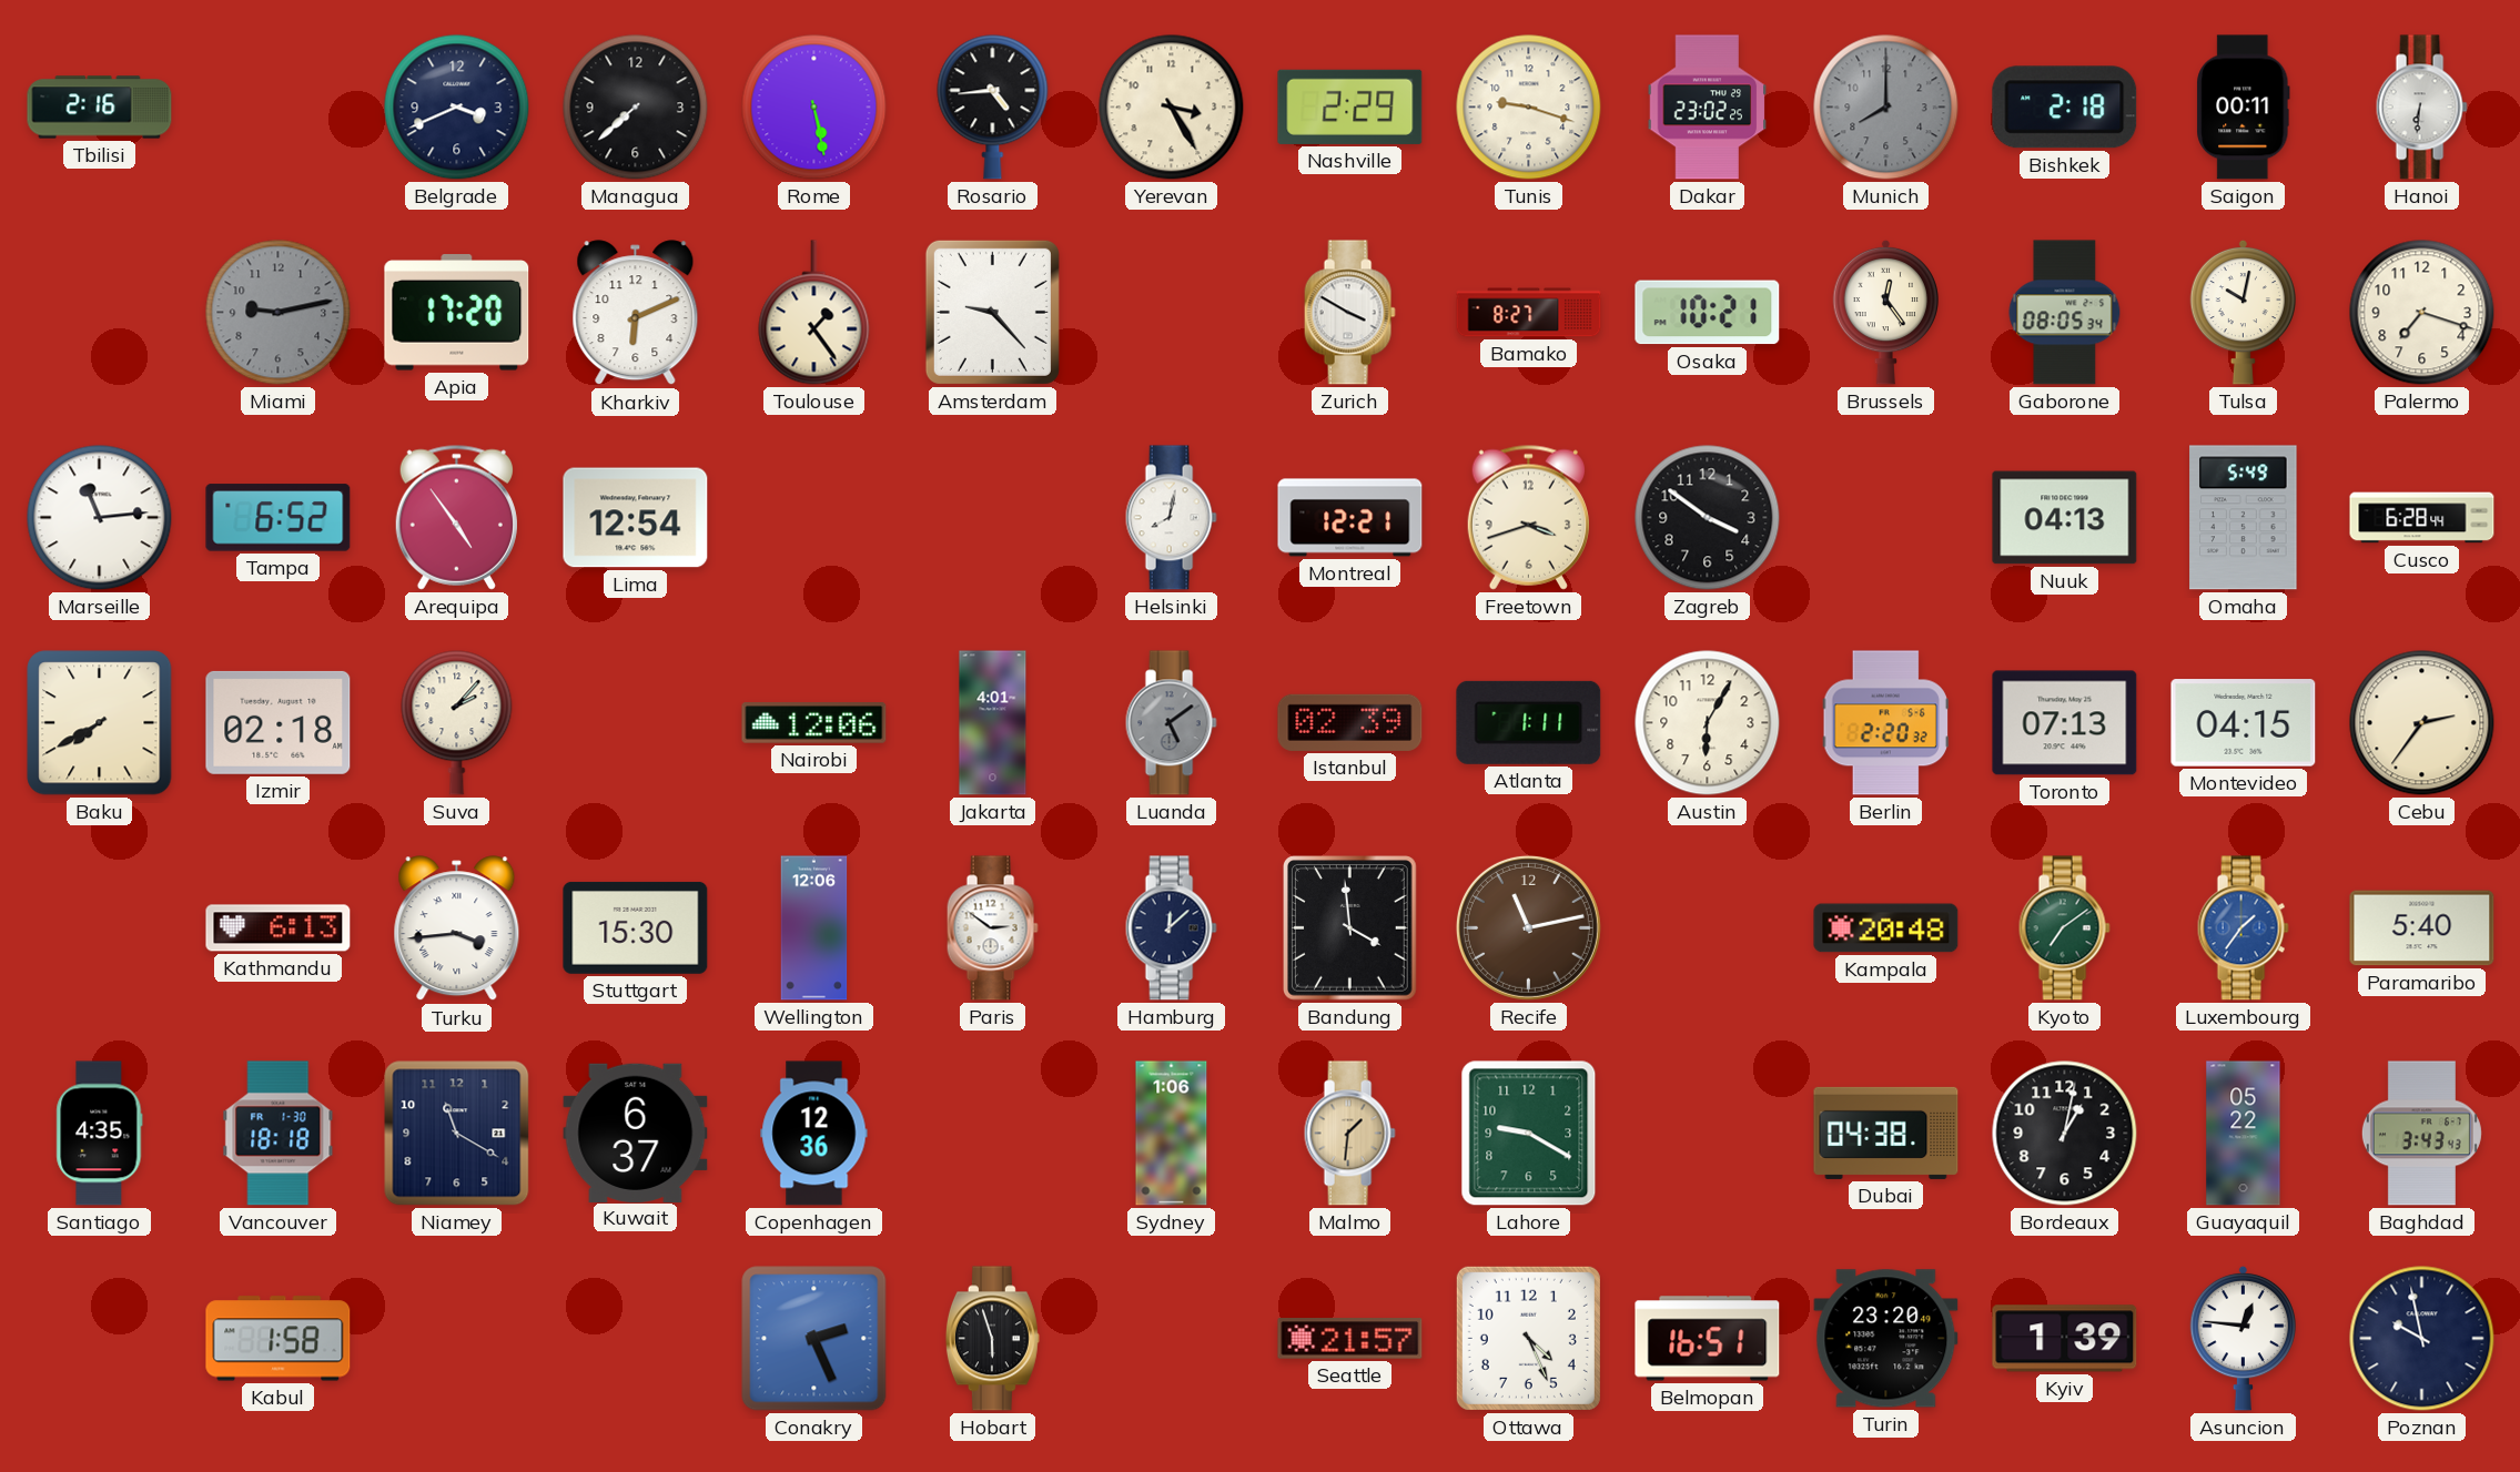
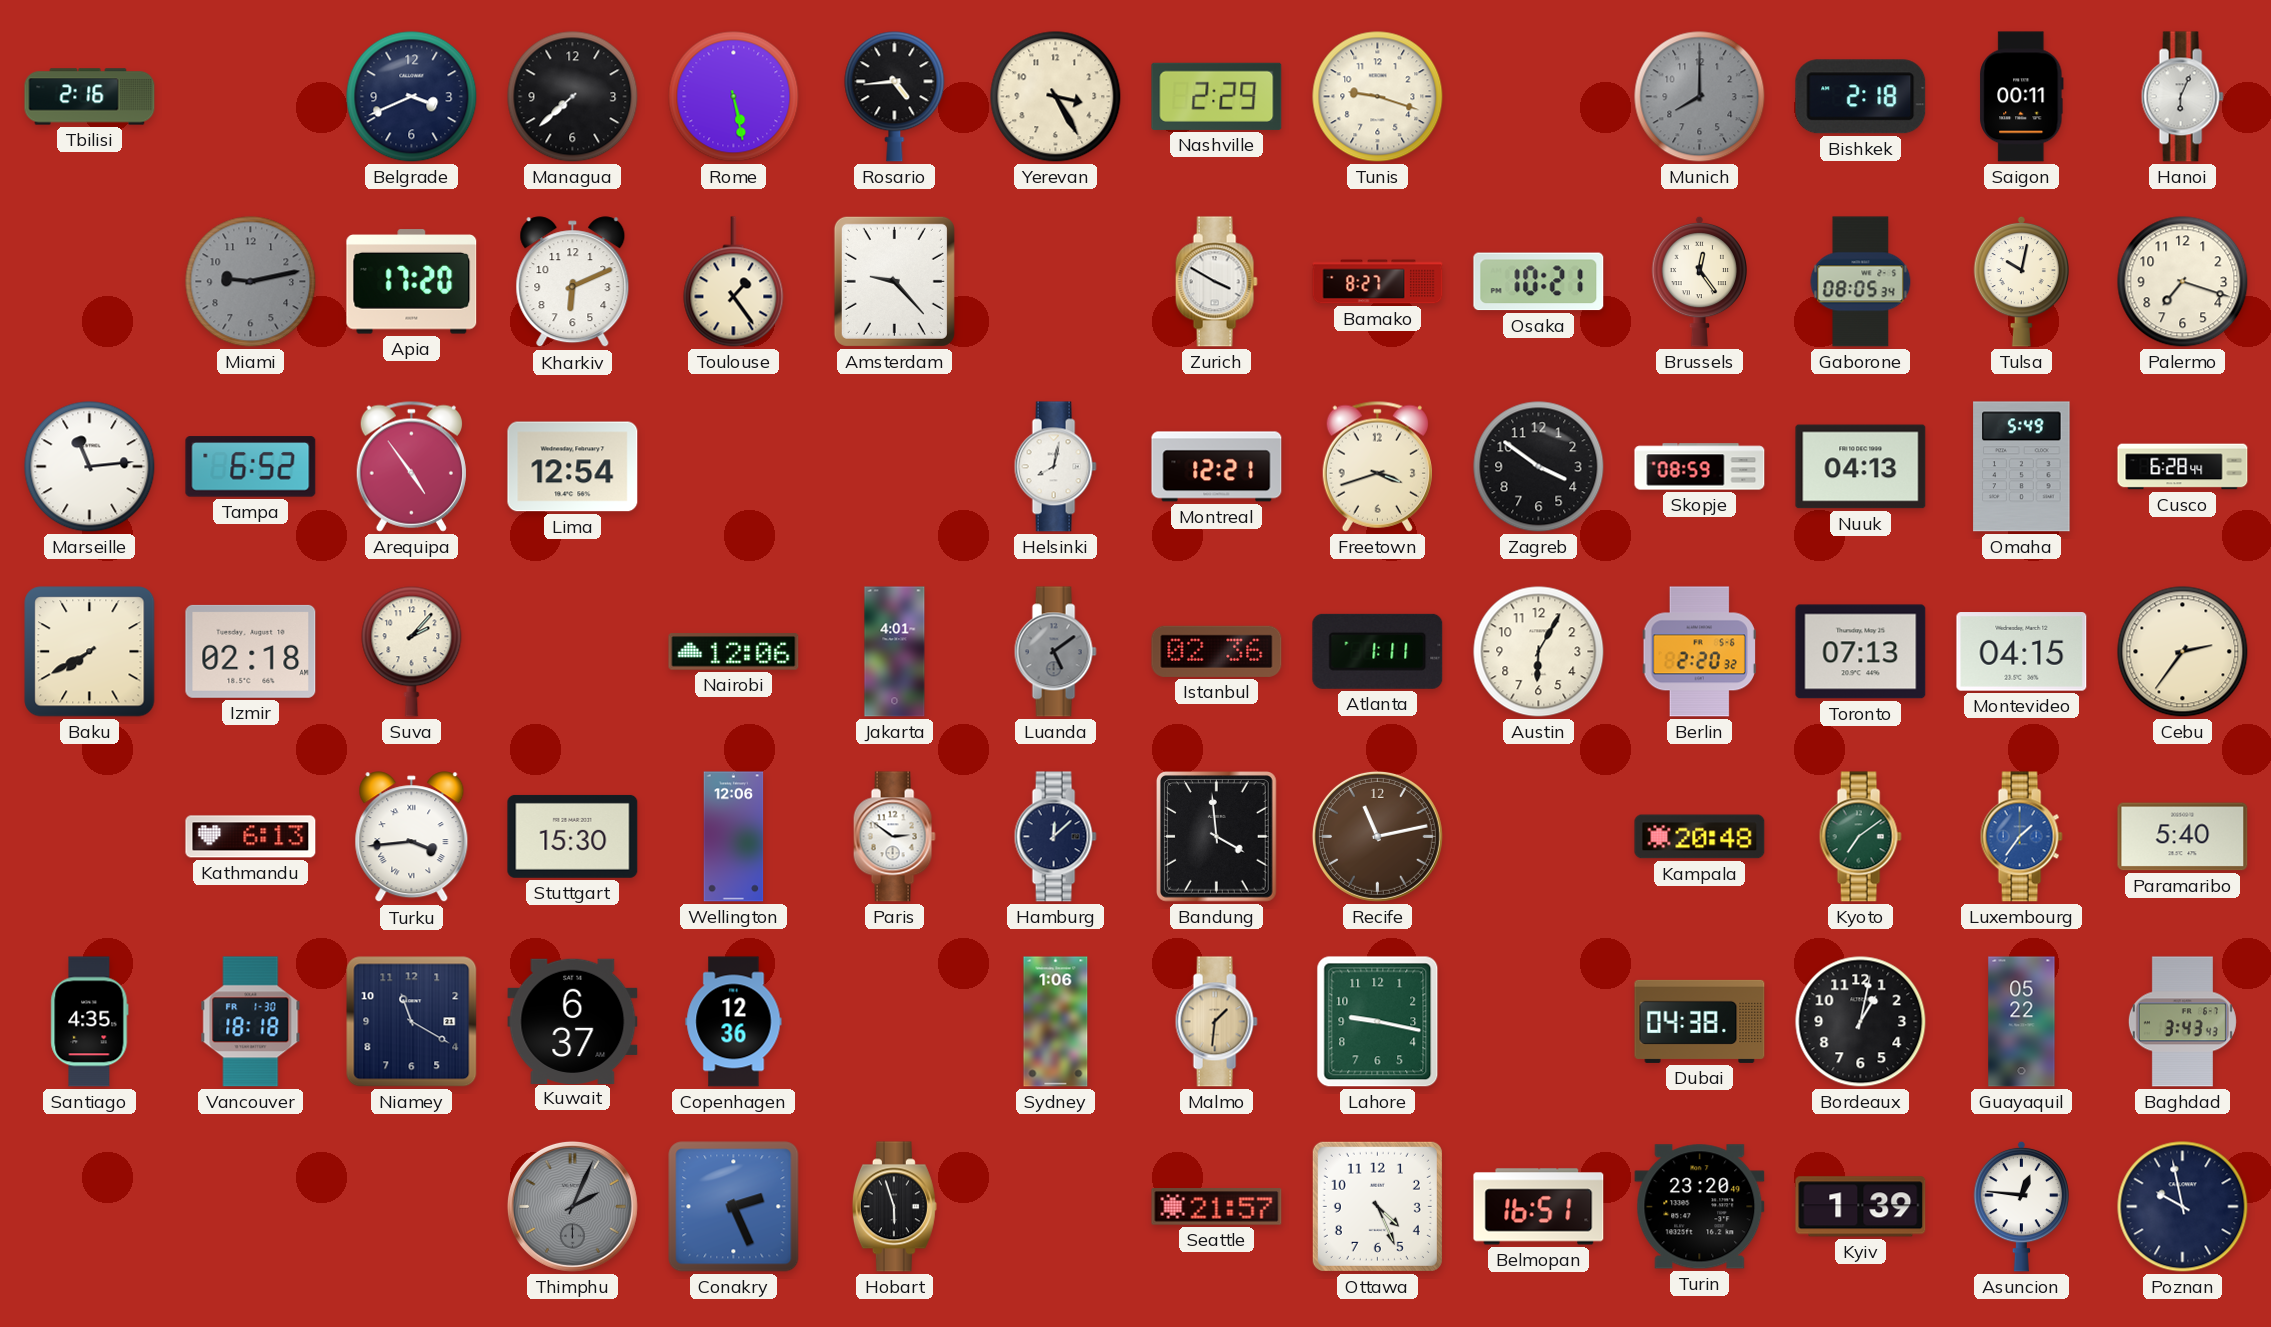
Dakar: 23:02 -> none (1708, 108)
Hanoi: 6:31 -> 6:04 (2182, 97)
Skopje: none -> 08:59 (1700, 467)
Istanbul: 02:39 -> 02:36 (1217, 651)
Lahore: 9:20 -> 9:17 (1378, 1022)
Kabul: 1:58 -> none (279, 1339)
Thimphu: none -> 2:04 (572, 1206)
